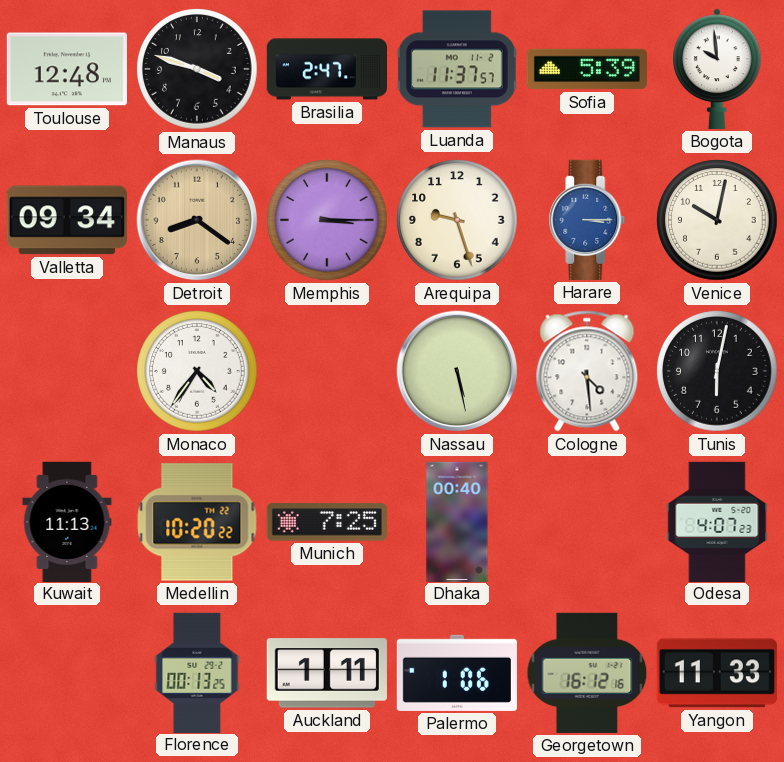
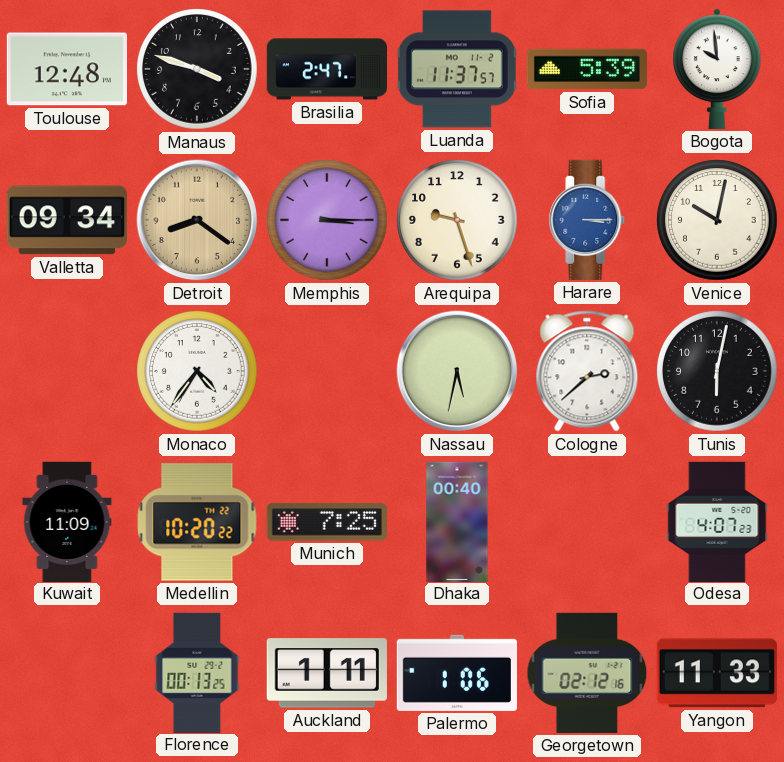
Nassau: 5:28 -> 5:32 (457, 371)
Cologne: 4:29 -> 2:38 (587, 371)
Kuwait: 11:13 -> 11:09 (67, 521)
Georgetown: 16:12 -> 02:12 (587, 673)
